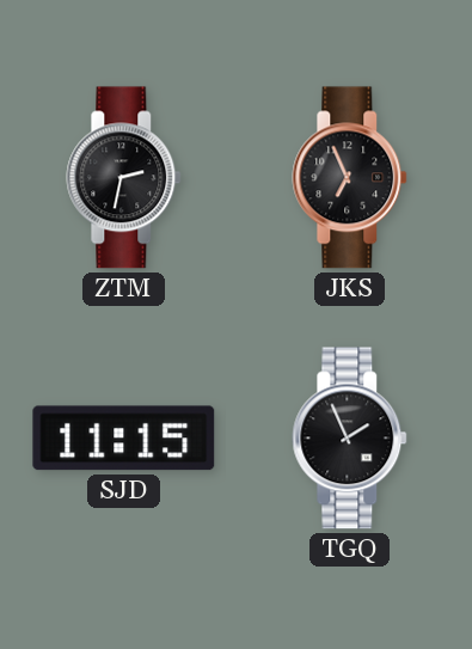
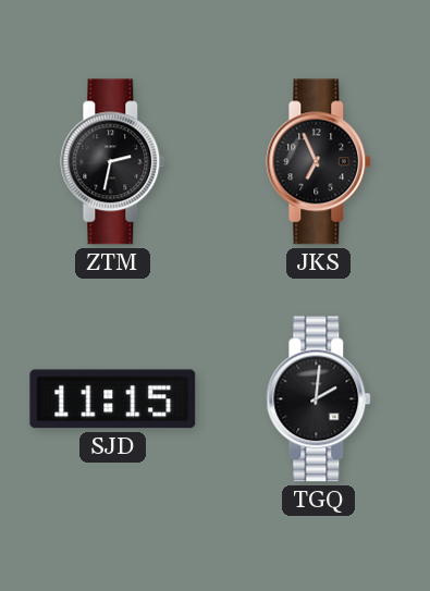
TGQ: 1:56 -> 2:01 (319, 399)
